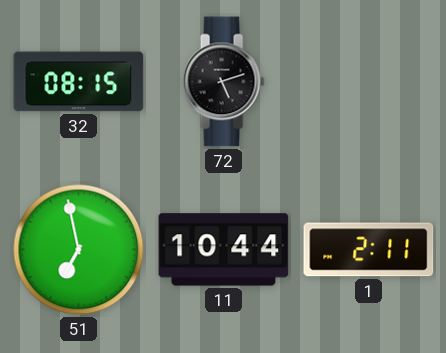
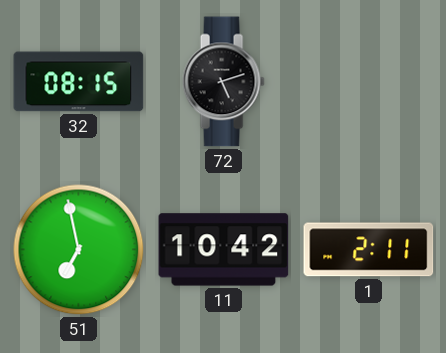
11: 10:44 -> 10:42 (224, 250)
